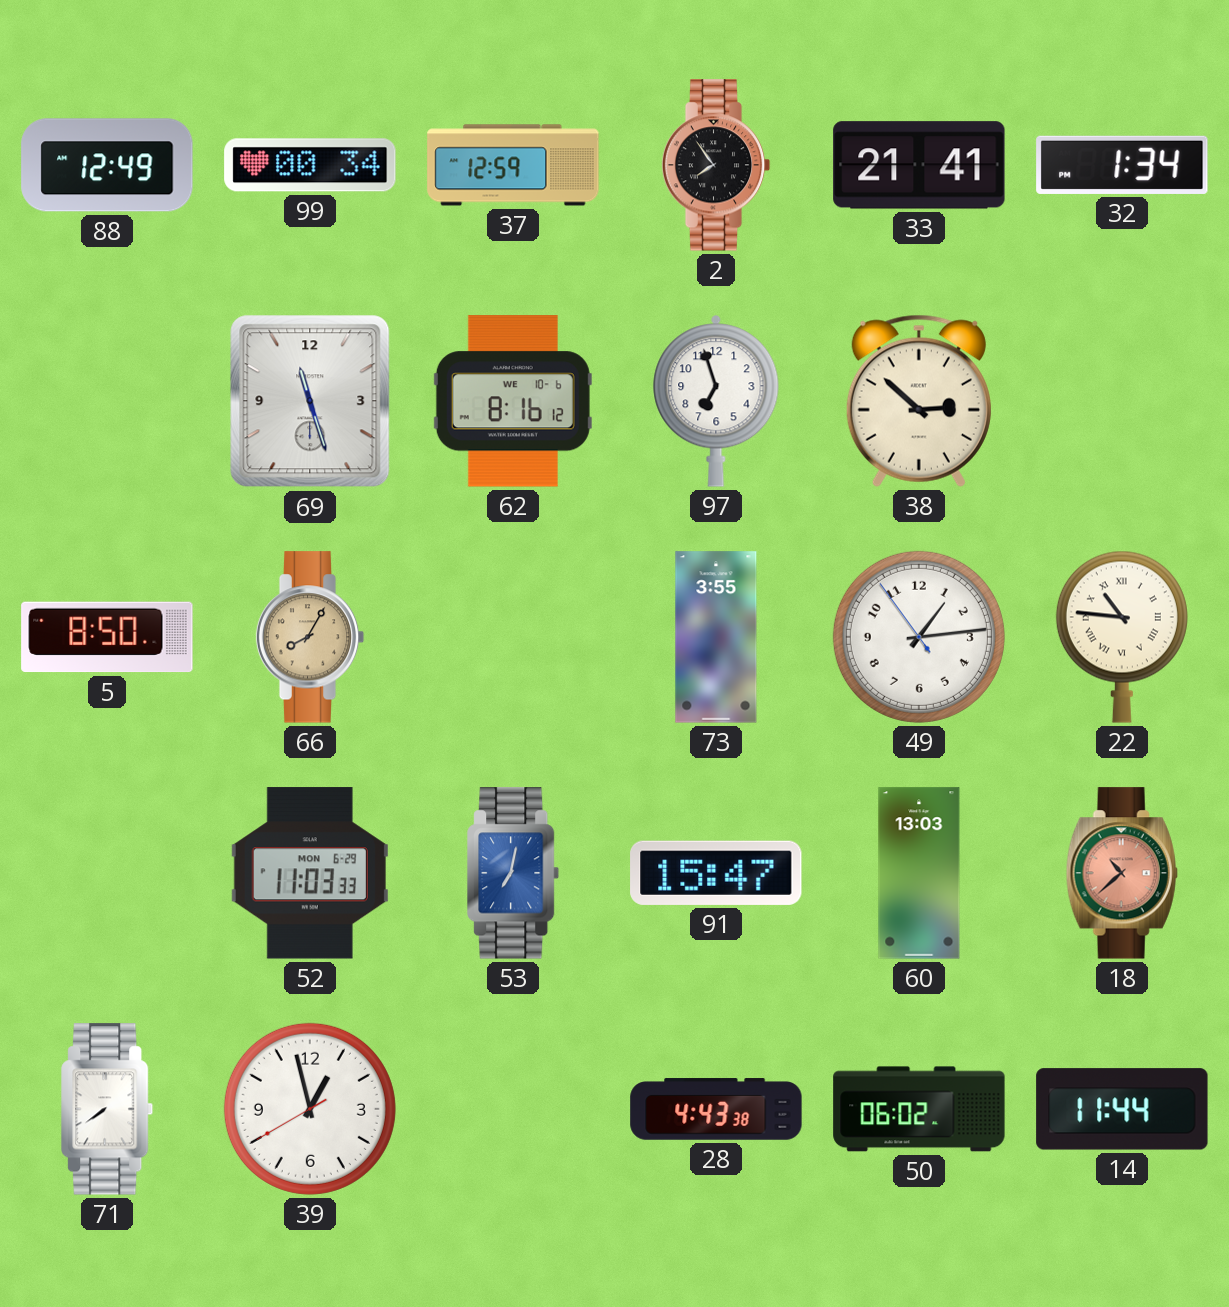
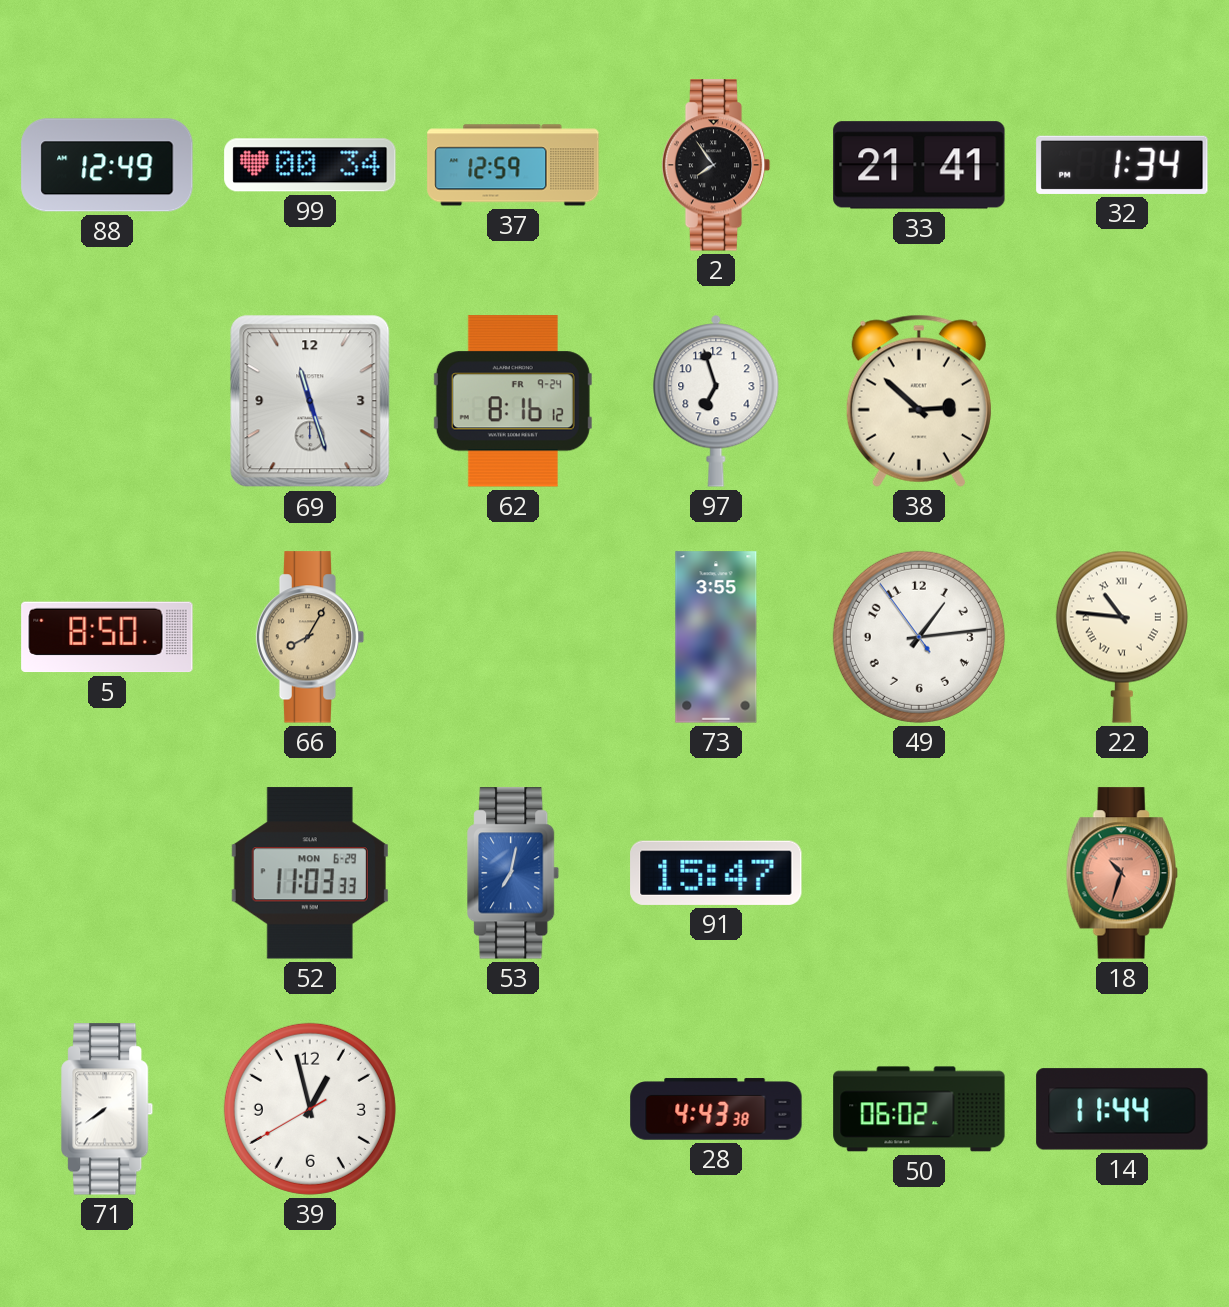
62 date: WE 10-6 -> FR 9-24 (513, 401)
60: 13:03 -> none (919, 873)
18: 10:38 -> 10:33 (1122, 873)
